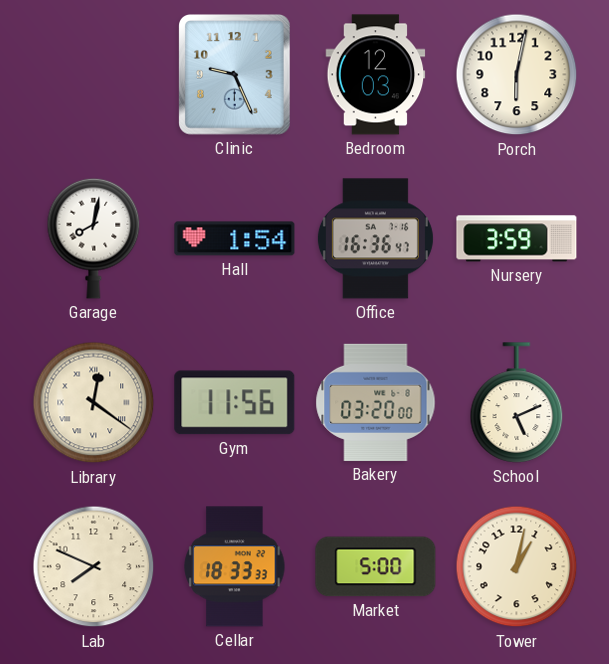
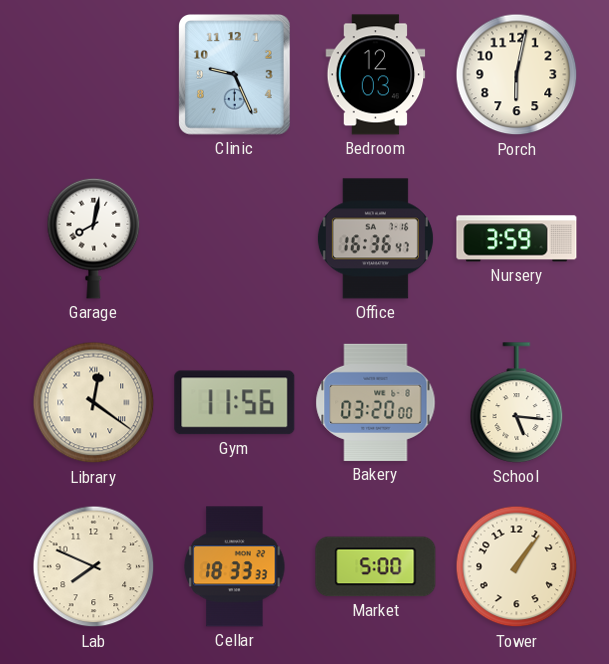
Hall: 1:54 -> none (235, 239)
School: 5:11 -> 5:16 (517, 403)
Tower: 1:02 -> 1:06 (517, 567)
